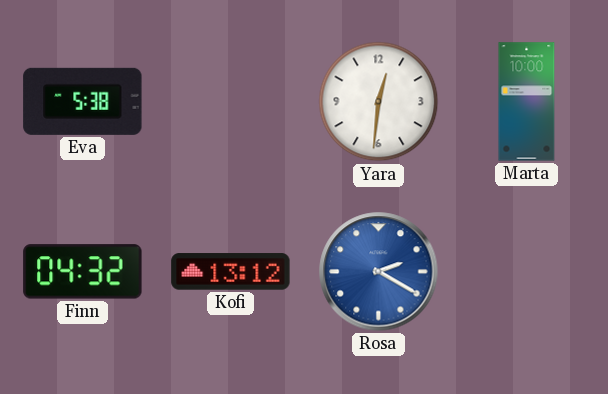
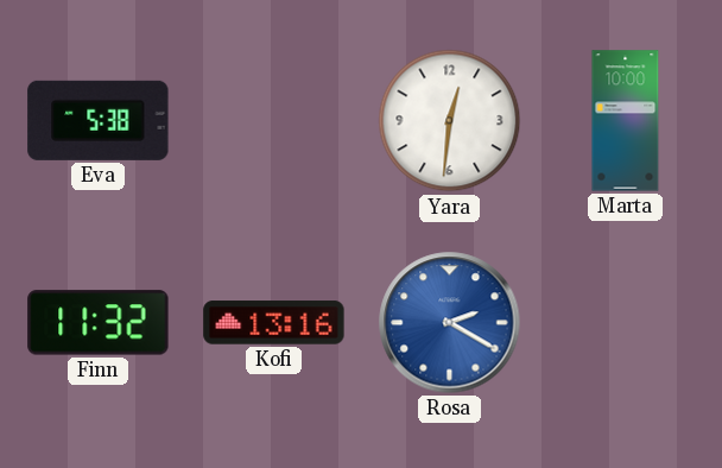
Finn: 04:32 -> 11:32 (99, 323)
Kofi: 13:12 -> 13:16 (274, 323)
